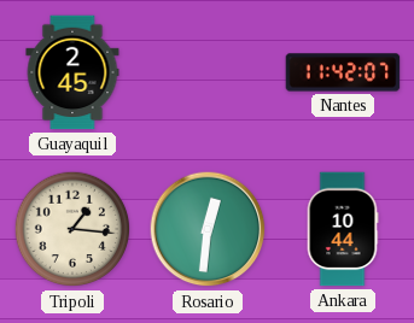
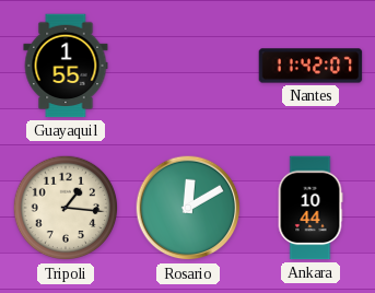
Guayaquil: 2:45 -> 1:55 (66, 66)
Rosario: 12:31 -> 12:10 (188, 208)
